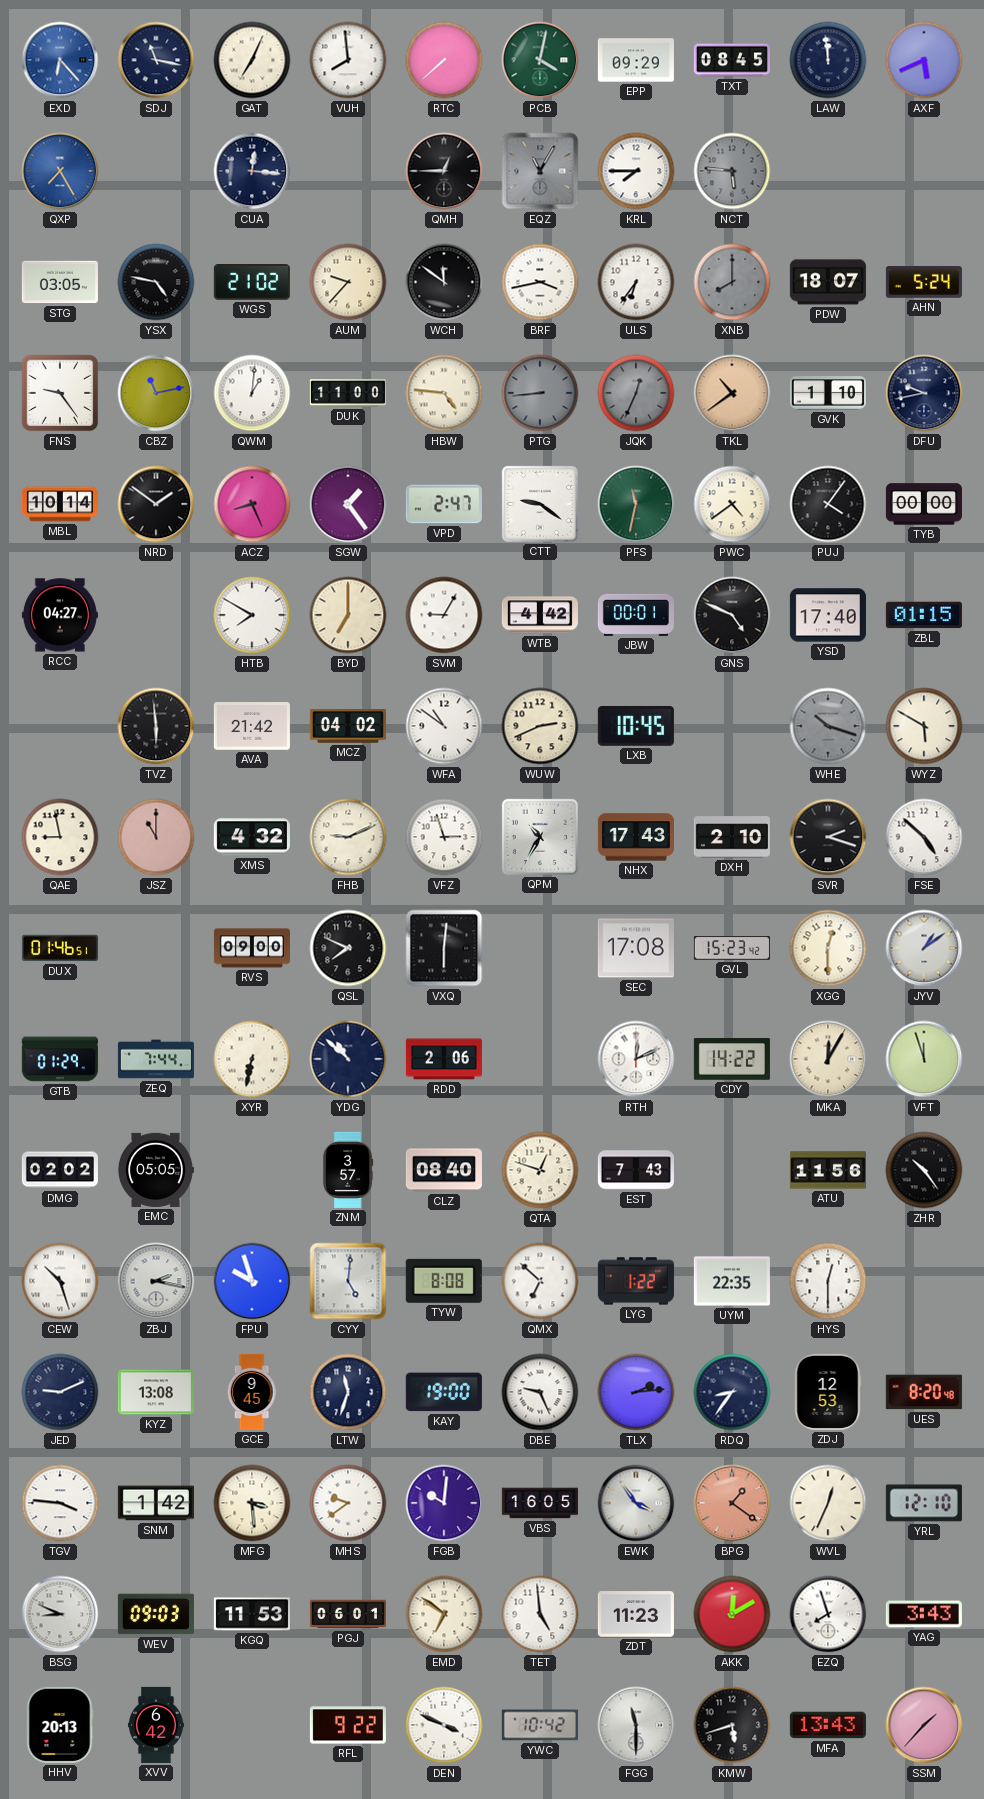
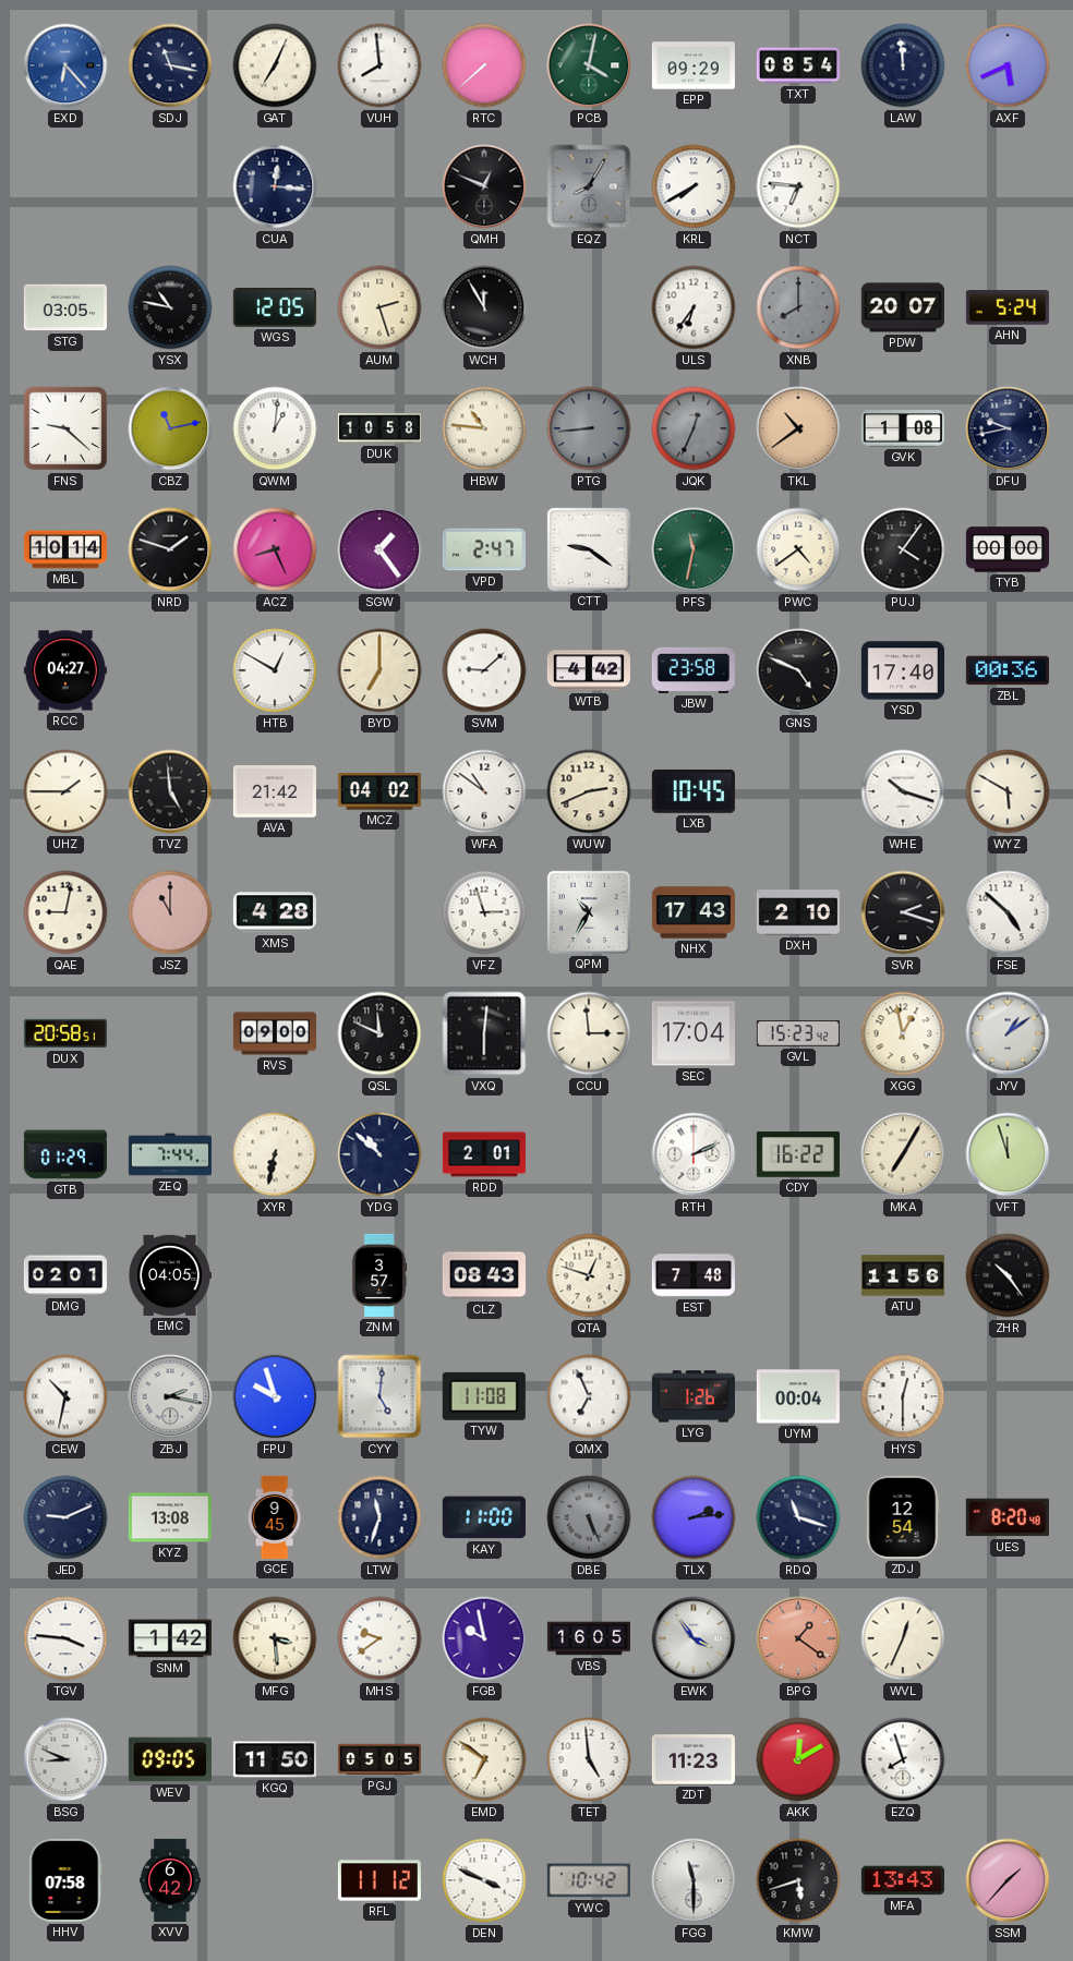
TXT: 08:45 -> 08:54 (798, 65)
QXP: 7:25 -> none (60, 171)
QMH: 12:45 -> 12:49 (484, 186)
EQZ: 11:05 -> 8:05 (589, 186)
KRL: 7:45 -> 7:40 (694, 186)
NCT: 5:46 -> 6:46 (798, 186)
NCT dial: grey -> white (798, 186)
YSX: 4:47 -> 10:47 (170, 307)
WGS: 21:02 -> 12:05 (275, 308)
AUM: 9:37 -> 2:27 (379, 307)
WCH: 11:51 -> 11:55 (484, 307)
BRF: 3:43 -> none (540, 282)
PDW: 18:07 -> 20:07 (903, 307)
FNS: 9:24 -> 9:22 (65, 428)
DUK: 11:00 -> 10:58 (379, 429)
HBW: 4:46 -> 10:46 (484, 428)
GVK: 1:10 -> 1:08 (903, 428)
NRD: 1:51 -> 1:48 (170, 549)
HTB: 7:50 -> 12:50 (275, 670)
SVM: 9:05 -> 9:08 (484, 670)
JBW: 00:01 -> 23:58 (694, 670)
ZBL: 01:15 -> 00:36 (1008, 670)
UHZ: none -> 1:45 (65, 791)
TVZ: 5:59 -> 4:59 (170, 791)
WHE dial: grey -> white (903, 791)
QAE: 8:58 -> 9:02 (65, 912)
XMS: 4:32 -> 4:28 (275, 912)
FHB: 9:11 -> none (348, 837)
DUX: 01:46 -> 20:58 (65, 1033)
QSL: 7:49 -> 11:49 (379, 1033)
CCU: none -> 2:59 (589, 1033)
SEC: 17:08 -> 17:04 (694, 1033)
XGG: 12:30 -> 12:58 (903, 1033)
RDD: 2:06 -> 2:01 (484, 1154)
RTH: 12:11 -> 2:11 (694, 1154)
CDY: 14:22 -> 16:22 (798, 1154)
MKA: 12:05 -> 7:05 (903, 1154)
DMG: 02:02 -> 02:01 (65, 1275)
EMC: 05:05 -> 04:05 (170, 1275)
CLZ: 08:40 -> 08:43 (484, 1275)
EST: 7:43 -> 7:48 (694, 1275)
CEW: 10:27 -> 10:32 (65, 1396)
TYW: 8:08 -> 11:08 (484, 1396)
QMX: 6:52 -> 6:56 (589, 1396)
LYG: 1:22 -> 1:26 (694, 1396)
UYM: 22:35 -> 00:04 (798, 1396)
KAY: 19:00 -> 11:00 (484, 1517)
DBE: 9:26 -> 5:26 (589, 1517)
DBE dial: white -> grey (589, 1517)
RDQ: 8:36 -> 11:18 (798, 1517)
ZDJ: 12:53 -> 12:54 (903, 1517)
FGB: 10:01 -> 9:58 (484, 1638)
YRL: 12:10 -> none (924, 1503)
WEV: 09:03 -> 09:05 (170, 1759)
KGQ: 11:53 -> 11:50 (275, 1759)
PGJ: 06:01 -> 05:05 (379, 1759)
YAG: 3:43 -> none (924, 1614)
HHV: 20:13 -> 07:58 (65, 1880)
RFL: 9:22 -> 11:12 (379, 1880)
